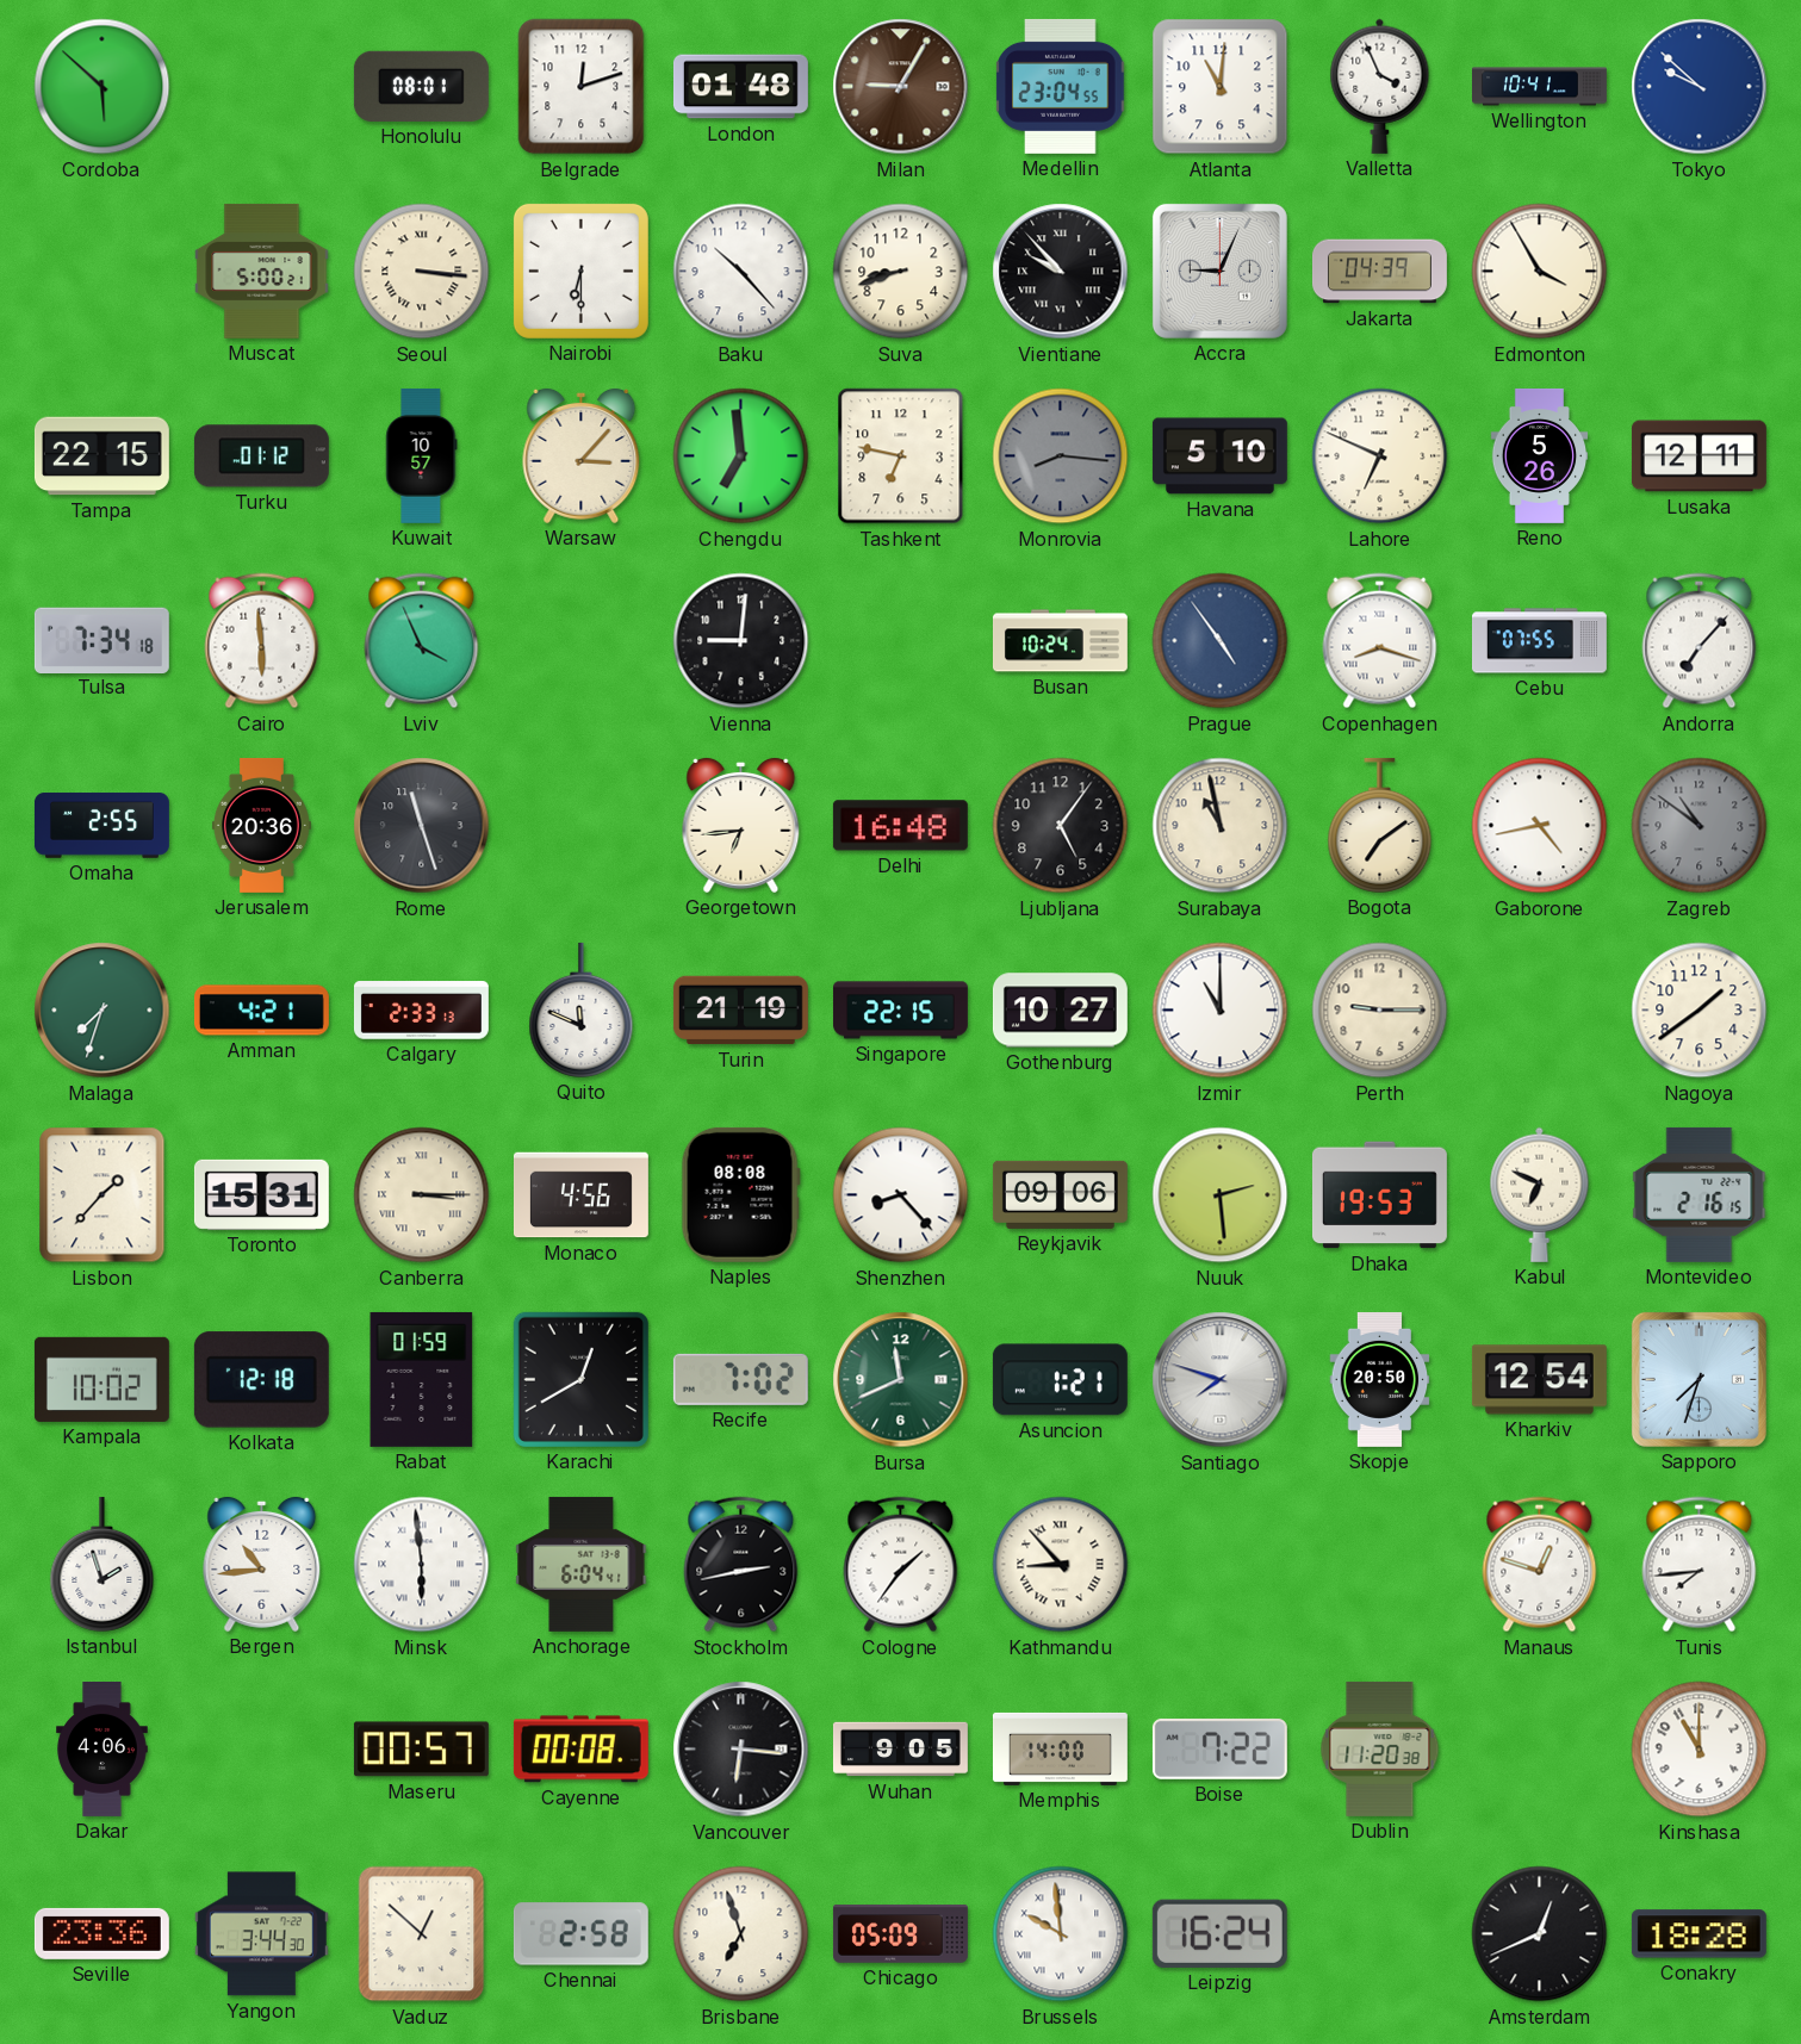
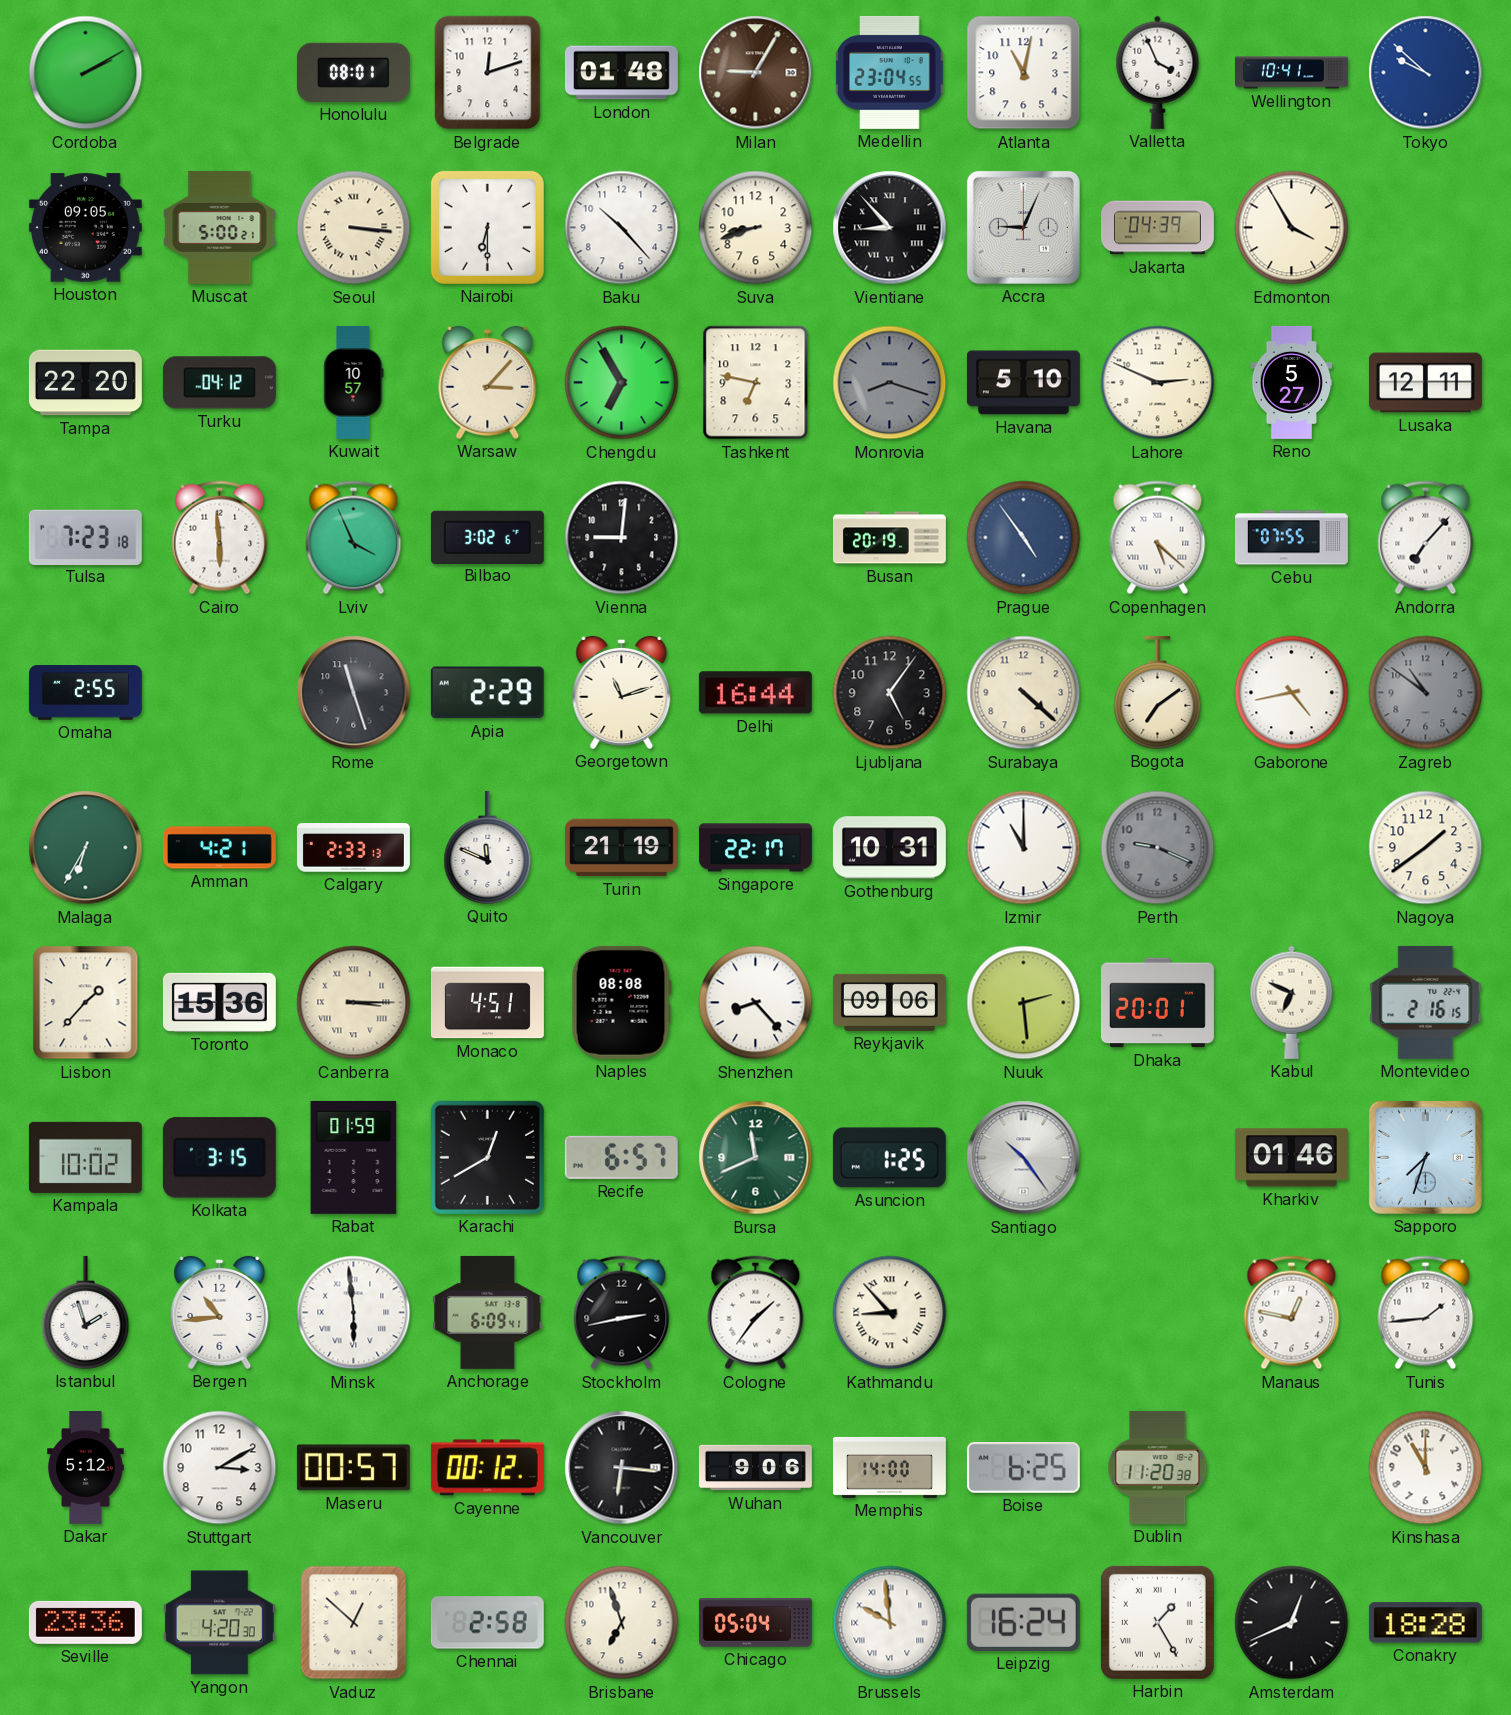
Cordoba: 5:52 -> 2:10 (86, 73)
Atlanta: 11:01 -> 11:02 (1024, 73)
Houston: none -> 09:05 (85, 228)
Vientiane: 9:53 -> 8:53 (890, 228)
Tampa: 22:15 -> 22:20 (85, 383)
Turku: 01:12 -> 04:12 (219, 383)
Chengdu: 6:59 -> 6:55 (622, 383)
Monrovia: 8:16 -> 8:18 (890, 383)
Lahore: 6:49 -> 2:49 (1158, 383)
Reno: 5:26 -> 5:27 (1292, 382)
Tulsa: 7:34 -> 7:23 (85, 537)
Bilbao: none -> 3:02 (487, 537)
Busan: 10:24 -> 20:19 (889, 538)
Copenhagen: 8:18 -> 5:22 (1158, 538)
Jerusalem: 20:36 -> none (261, 825)
Apia: none -> 2:29 (487, 693)
Georgetown: 6:44 -> 11:12 (622, 692)
Delhi: 16:48 -> 16:44 (755, 693)
Surabaya: 10:58 -> 4:22 (1024, 693)
Malaga: 7:33 -> 6:35 (86, 848)
Singapore: 22:15 -> 22:17 (755, 848)
Gothenburg: 10:27 -> 10:31 (889, 848)
Perth: 9:15 -> 9:19 (1158, 848)
Perth dial: cream -> grey (1158, 848)
Toronto: 15:31 -> 15:36 (219, 1002)
Monaco: 4:56 -> 4:51 (487, 1003)
Dhaka: 19:53 -> 20:01 (1157, 1003)
Kolkata: 12:18 -> 3:15 (219, 1158)
Recife: 7:02 -> 6:57 (621, 1157)
Asuncion: 1:21 -> 1:25 (889, 1158)
Santiago: 7:48 -> 10:24 (1024, 1158)
Skopje: 20:50 -> none (1380, 1379)
Kharkiv: 12:54 -> 01:46 (1291, 1158)
Anchorage: 6:04 -> 6:09 (488, 1312)
Manaus: 12:48 -> 12:47 (1292, 1313)
Tunis: 7:44 -> 1:44 (1426, 1313)
Dakar: 4:06 -> 5:12 (86, 1468)
Stuttgart: none -> 3:10 (220, 1468)
Cayenne: 00:08 -> 00:12 (487, 1468)
Wuhan: 9:05 -> 9:06 (755, 1468)
Boise: 7:22 -> 6:25 (1023, 1467)
Yangon: 3:44 -> 4:20 (219, 1623)
Chicago: 05:09 -> 05:04 (755, 1623)
Harbin: none -> 1:25 (1157, 1622)
